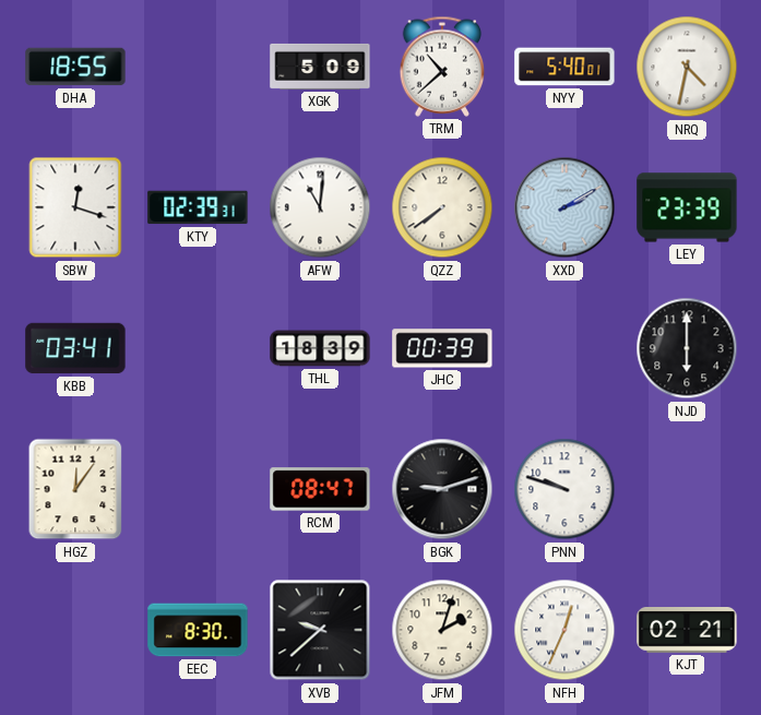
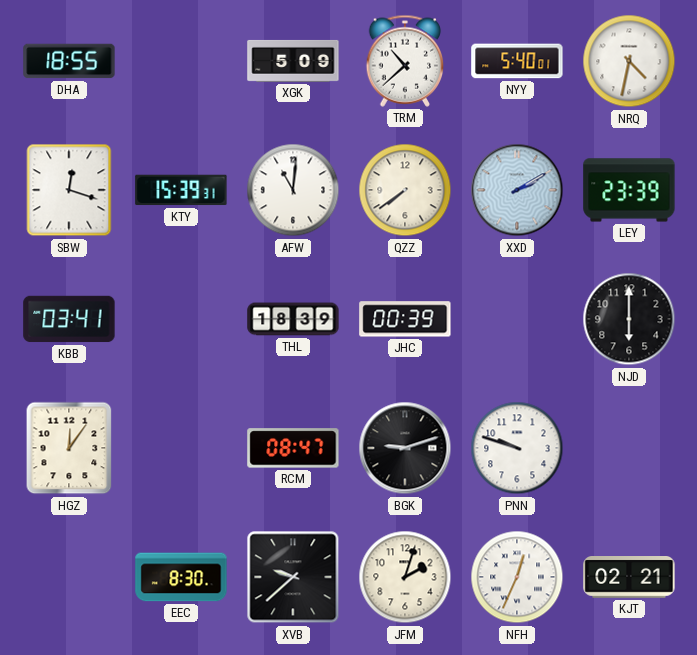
KTY: 02:39 -> 15:39 (181, 190)
